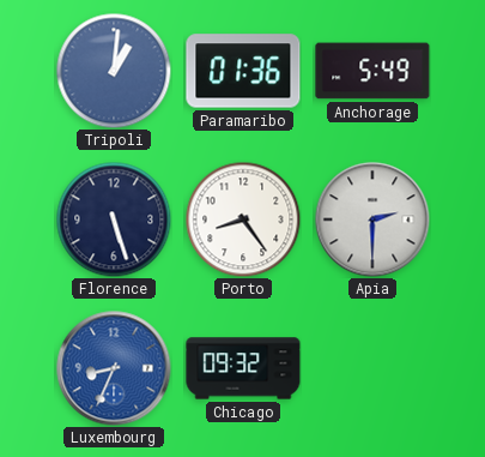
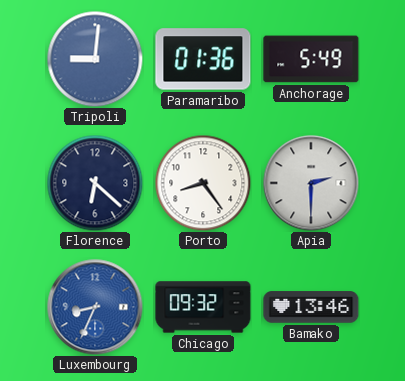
Tripoli: 1:01 -> 9:01 (95, 59)
Florence: 5:27 -> 6:22 (95, 183)
Bamako: none -> 13:46 (311, 307)
